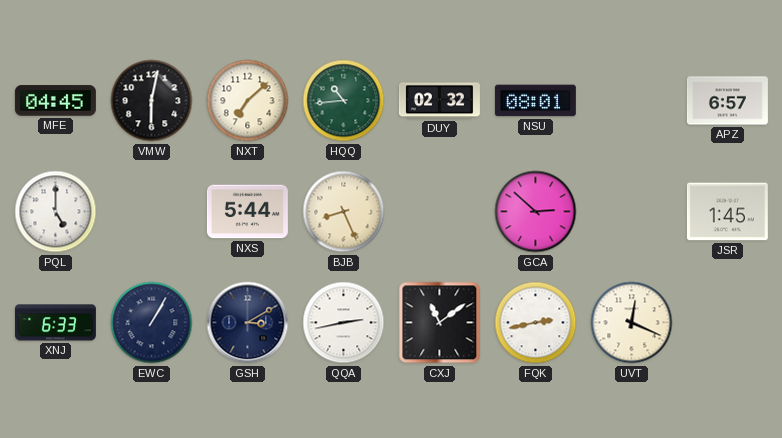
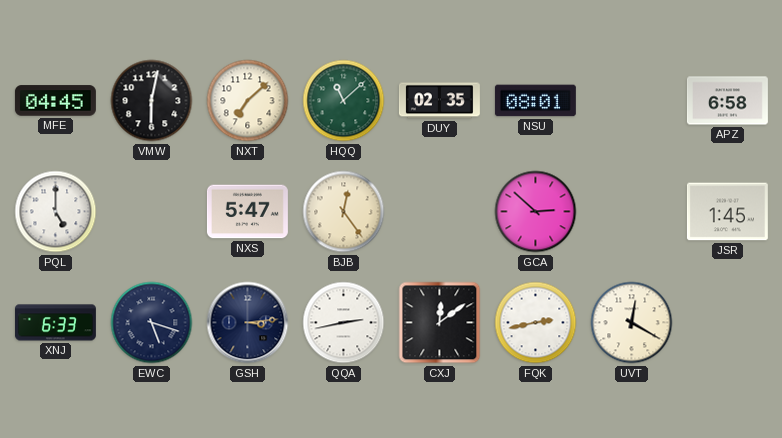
HQQ: 10:44 -> 11:08 (344, 101)
DUY: 02:32 -> 02:35 (439, 101)
APZ: 6:57 -> 6:58 (727, 101)
NXS: 5:44 -> 5:47 (247, 212)
BJB: 8:26 -> 12:24 (344, 212)
EWC: 1:05 -> 5:18 (152, 323)
GSH: 3:10 -> 3:14 (248, 323)
CXJ: 11:09 -> 12:09 (440, 323)
UVT: 12:19 -> 12:20 (632, 323)
